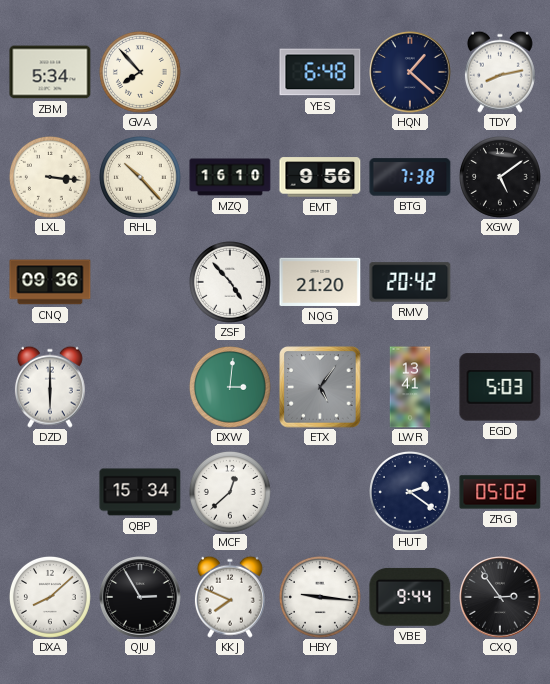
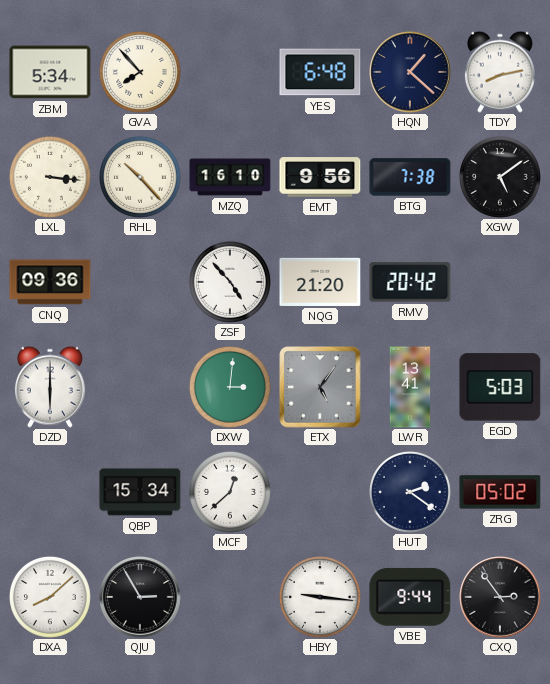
KKJ: 7:49 -> none (230, 597)
